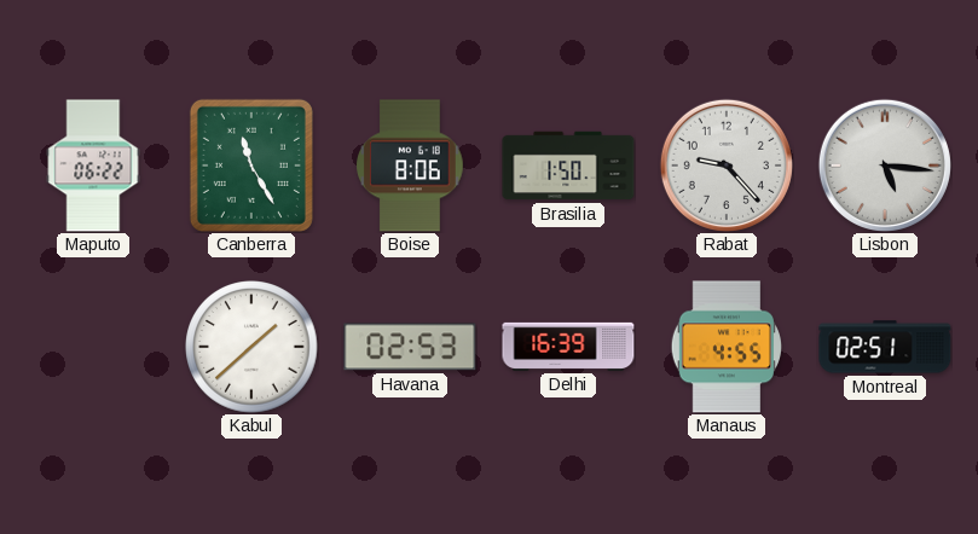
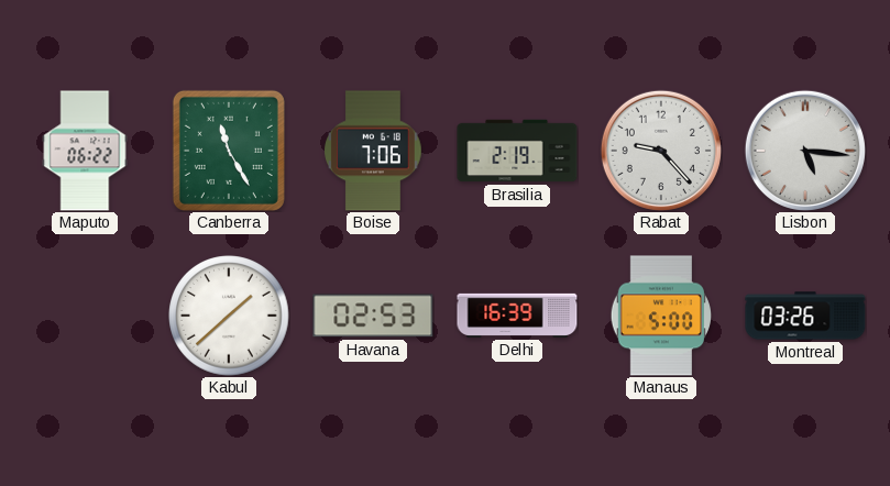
Boise: 8:06 -> 7:06 (374, 151)
Brasilia: 1:50 -> 2:19 (517, 151)
Manaus: 4:55 -> 5:00 (661, 316)
Montreal: 02:51 -> 03:26 (805, 316)
